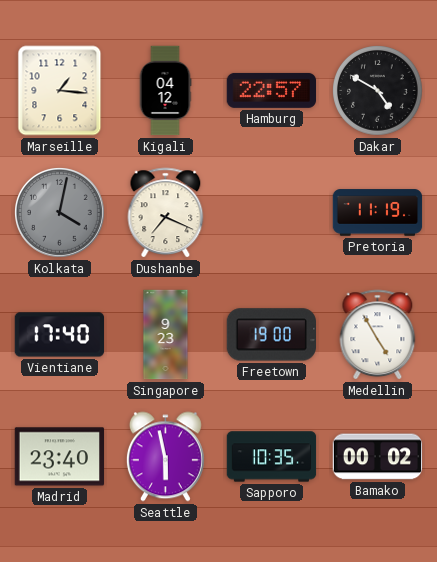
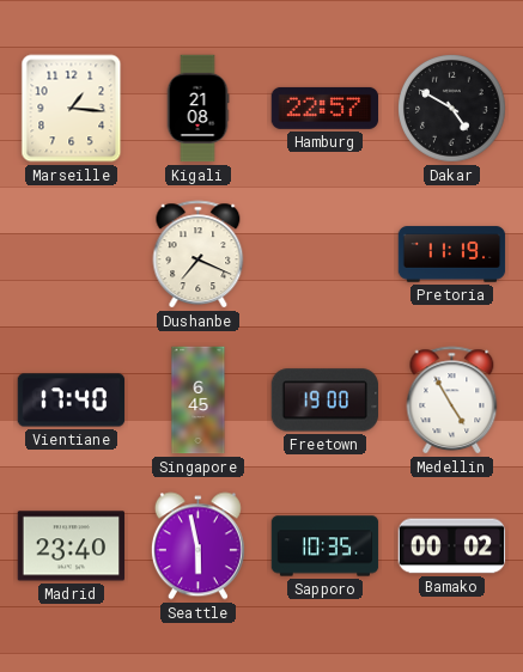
Kigali: 04:12 -> 21:08 (197, 109)
Kolkata: 4:02 -> none (60, 213)
Singapore: 9:23 -> 6:45 (199, 401)
